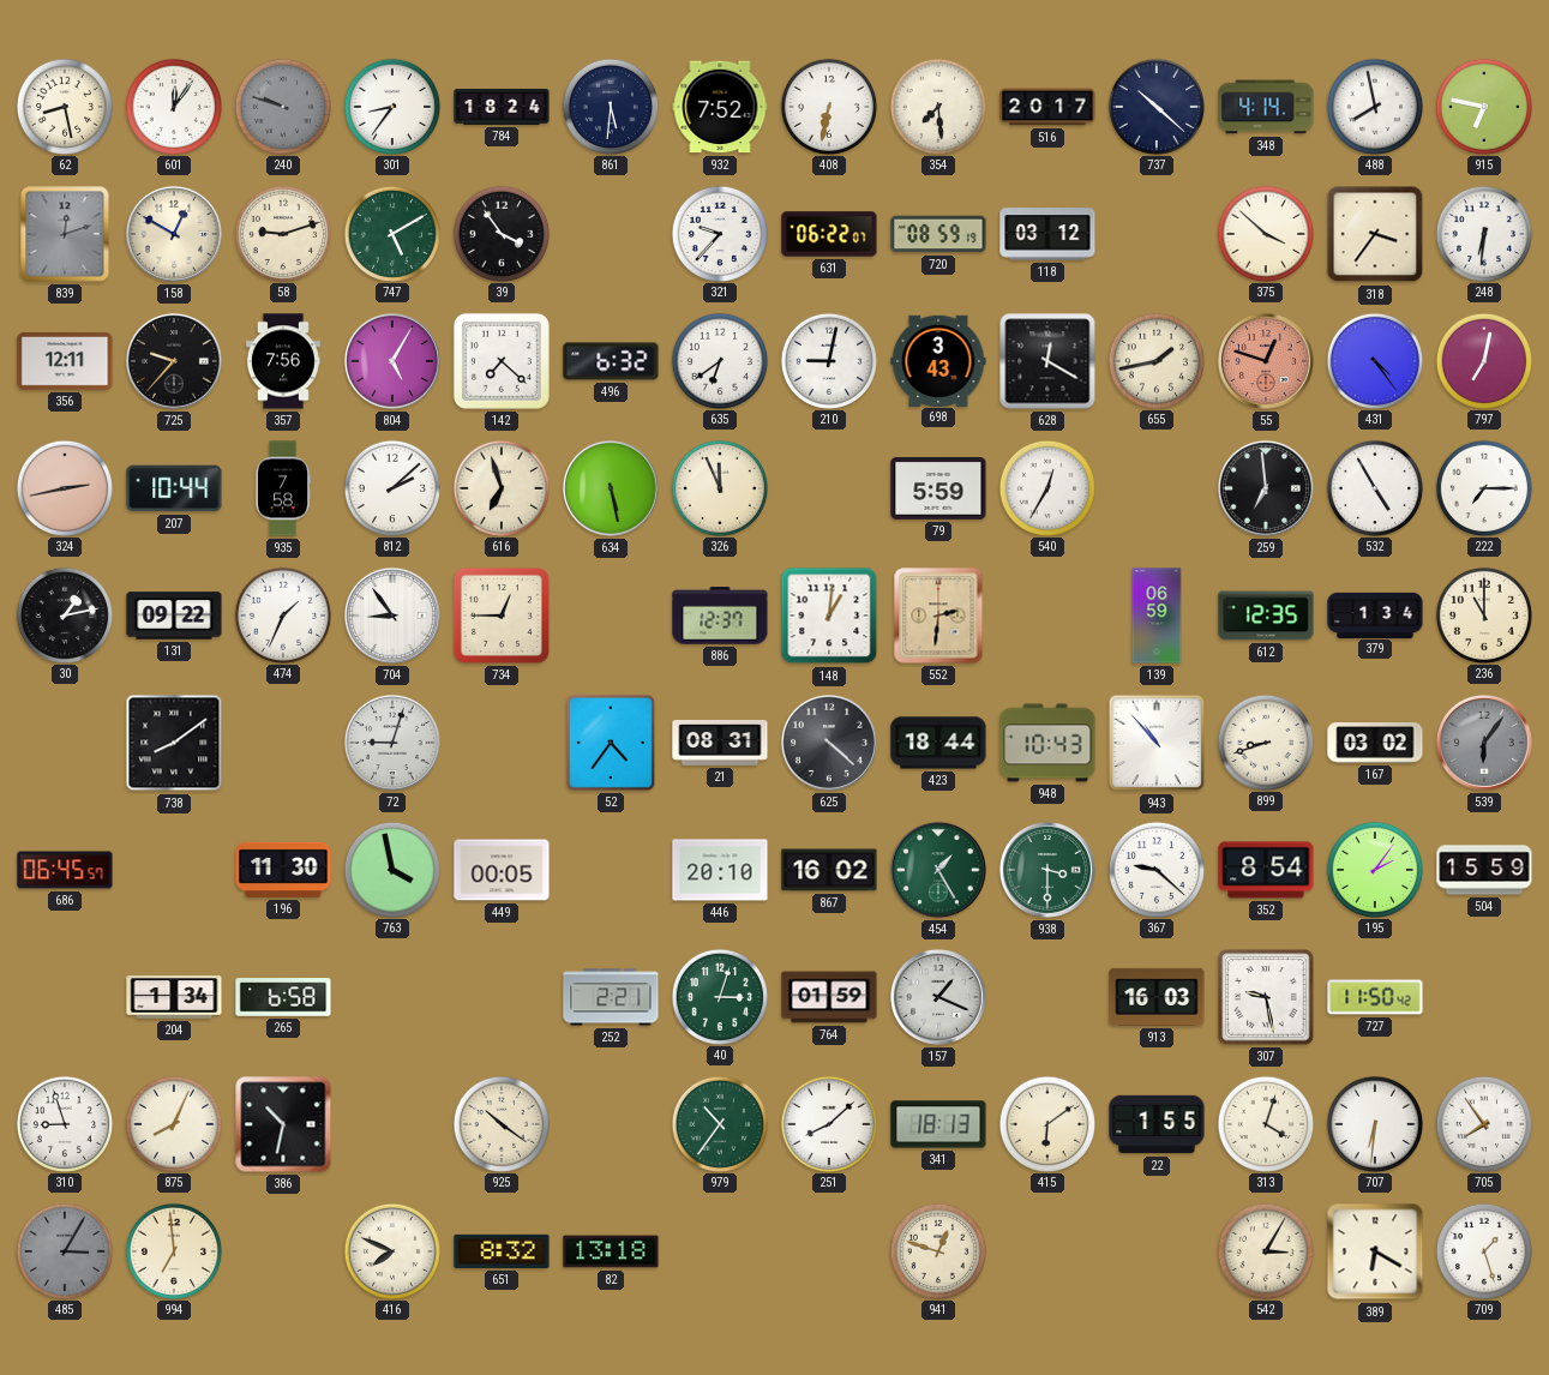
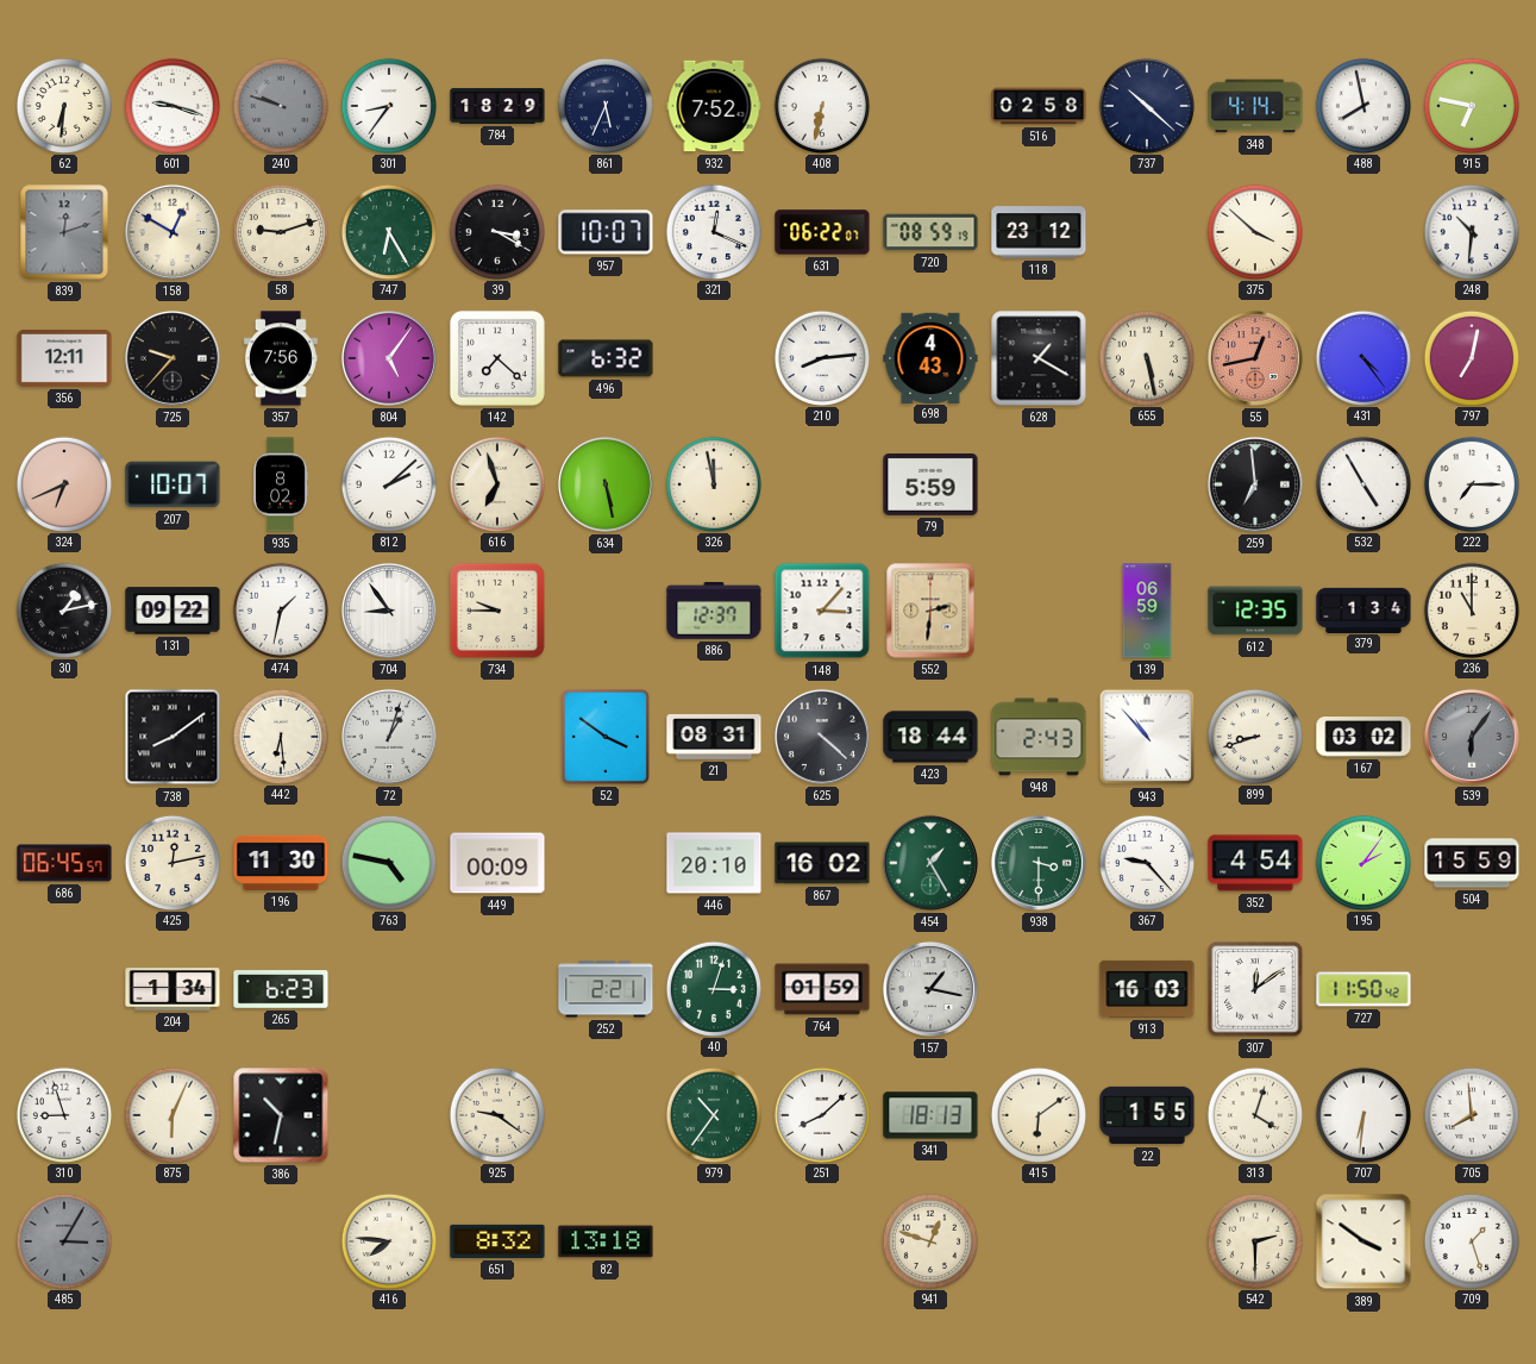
62: 8:28 -> 6:31 (63, 105)
601: 12:06 -> 9:18 (171, 105)
784: 18:24 -> 18:29 (497, 106)
861: 5:31 -> 5:34 (604, 105)
354: 7:29 -> none (937, 106)
516: 20:17 -> 02:58 (1039, 106)
747: 5:10 -> 6:25 (388, 231)
39: 3:54 -> 3:20 (496, 231)
957: none -> 10:07 (606, 232)
321: 9:37 -> 12:19 (713, 231)
118: 03:12 -> 23:12 (1039, 232)
318: 3:36 -> none (1375, 234)
248: 6:31 -> 10:31 (1471, 231)
804: 5:05 -> 5:06 (389, 358)
635: 6:39 -> none (719, 360)
210: 9:02 -> 8:14 (821, 357)
698: 3:43 -> 4:43 (930, 357)
628: 12:20 -> 1:20 (1039, 358)
655: 1:43 -> 5:28 (1146, 357)
55: 12:48 -> 12:43 (1255, 358)
324: 2:43 -> 6:41 (63, 483)
207: 10:44 -> 10:07 (173, 484)
935: 7:58 -> 8:02 (281, 484)
326: 11:56 -> 11:58 (713, 483)
540: 12:35 -> none (1046, 487)
474: 1:34 -> 1:32 (280, 609)
734: 12:45 -> 9:45 (497, 611)
148: 1:01 -> 3:07 (822, 611)
442: none -> 6:29 (280, 736)
72: 9:03 -> 1:03 (389, 737)
52: 4:36 -> 3:51 (606, 737)
948: 10:43 -> 2:43 (1039, 737)
425: none -> 12:13 (171, 862)
763: 3:58 -> 4:47 (388, 862)
449: 00:05 -> 00:09 (497, 863)
367: 9:22 -> 9:23 (1146, 862)
352: 8:54 -> 4:54 (1255, 863)
265: 6:58 -> 6:23 (281, 989)
157: 1:19 -> 1:17 (930, 989)
307: 9:28 -> 12:09 (1255, 989)
875: 8:04 -> 6:04 (171, 1114)
925: 10:21 -> 9:21 (496, 1114)
705: 7:54 -> 7:59 (1471, 1114)
994: 6:59 -> none (173, 1250)
416: 7:49 -> 7:46 (388, 1240)
542: 3:05 -> 2:30 (1254, 1240)
389: 6:20 -> 3:51 (1363, 1241)
